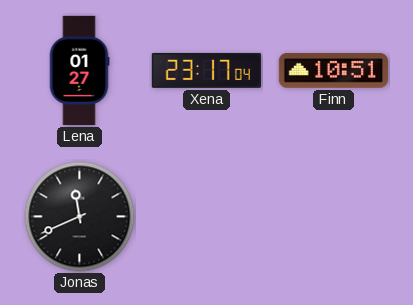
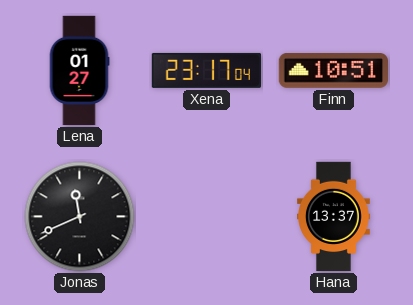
Hana: none -> 13:37 (334, 217)
